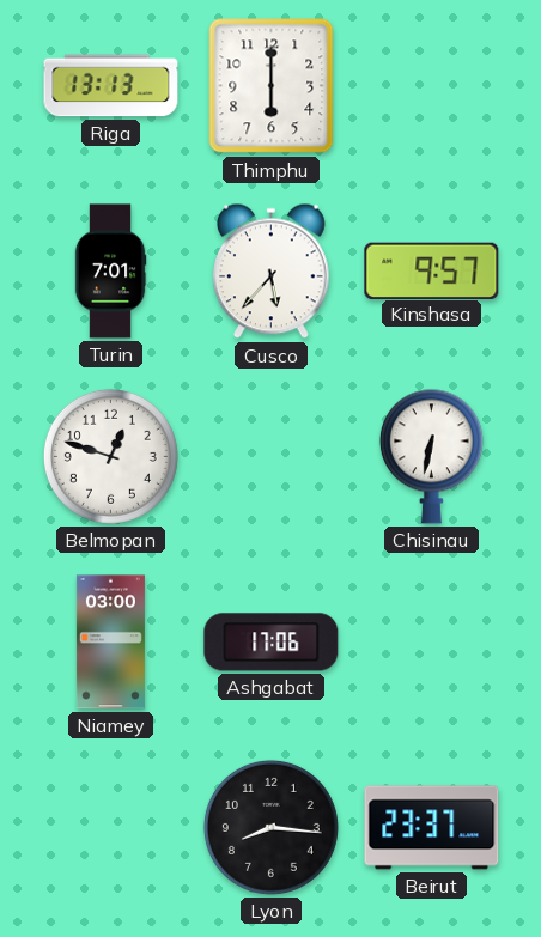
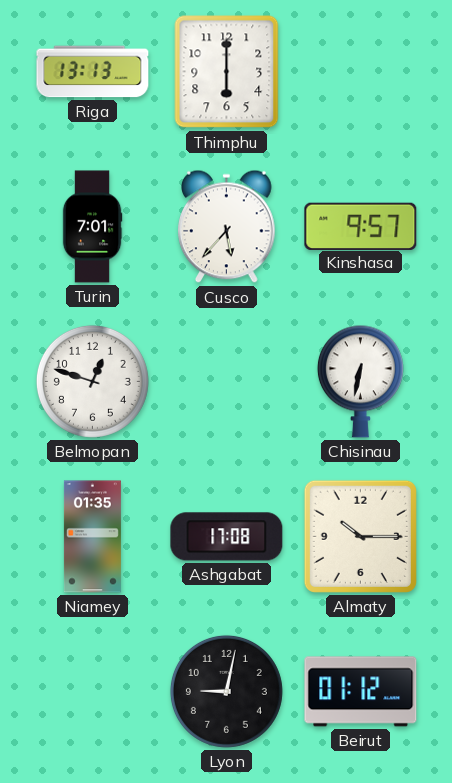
Niamey: 03:00 -> 01:35 (92, 537)
Ashgabat: 17:06 -> 17:08 (227, 537)
Almaty: none -> 10:15 (360, 536)
Lyon: 8:16 -> 9:02 (226, 691)
Beirut: 23:37 -> 01:12 (361, 692)
